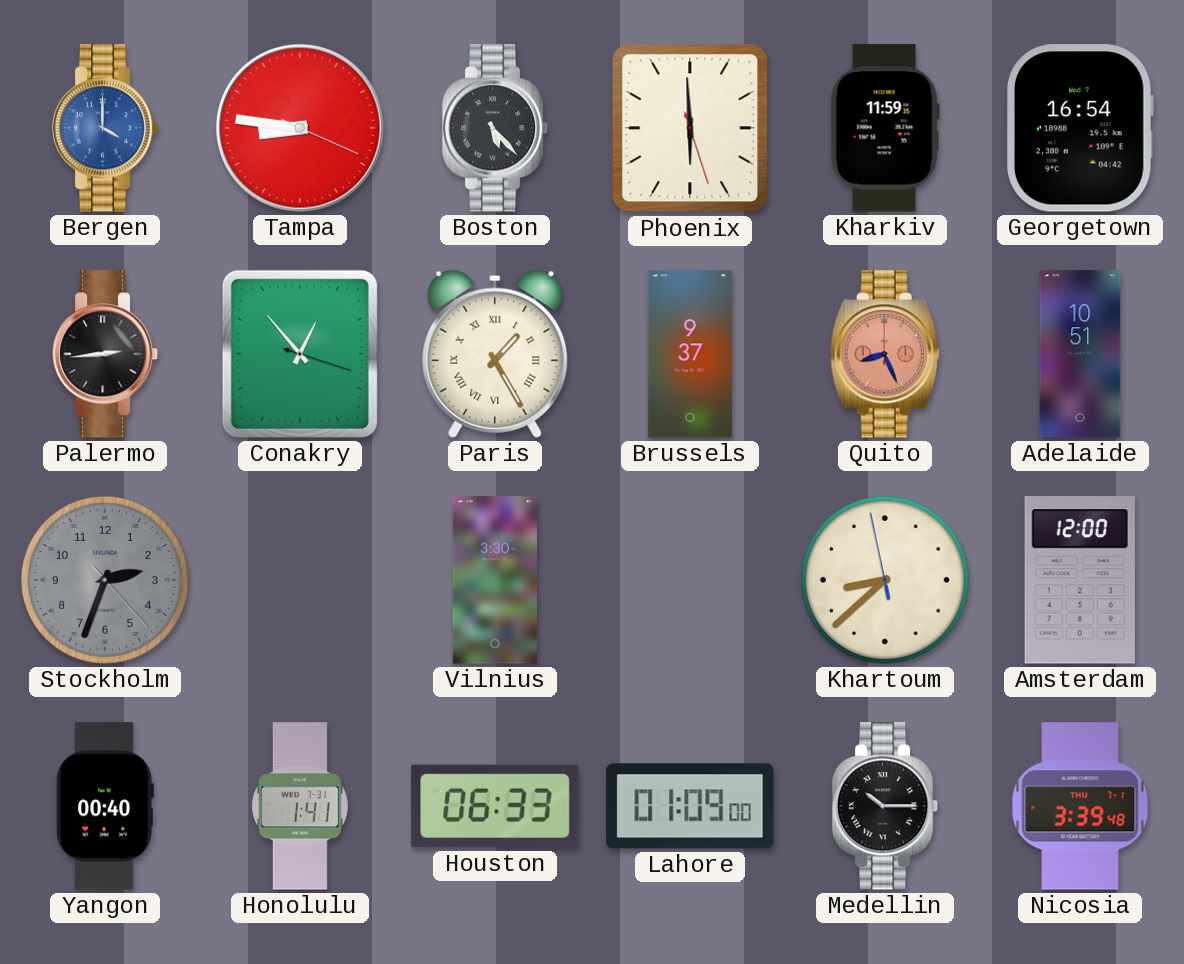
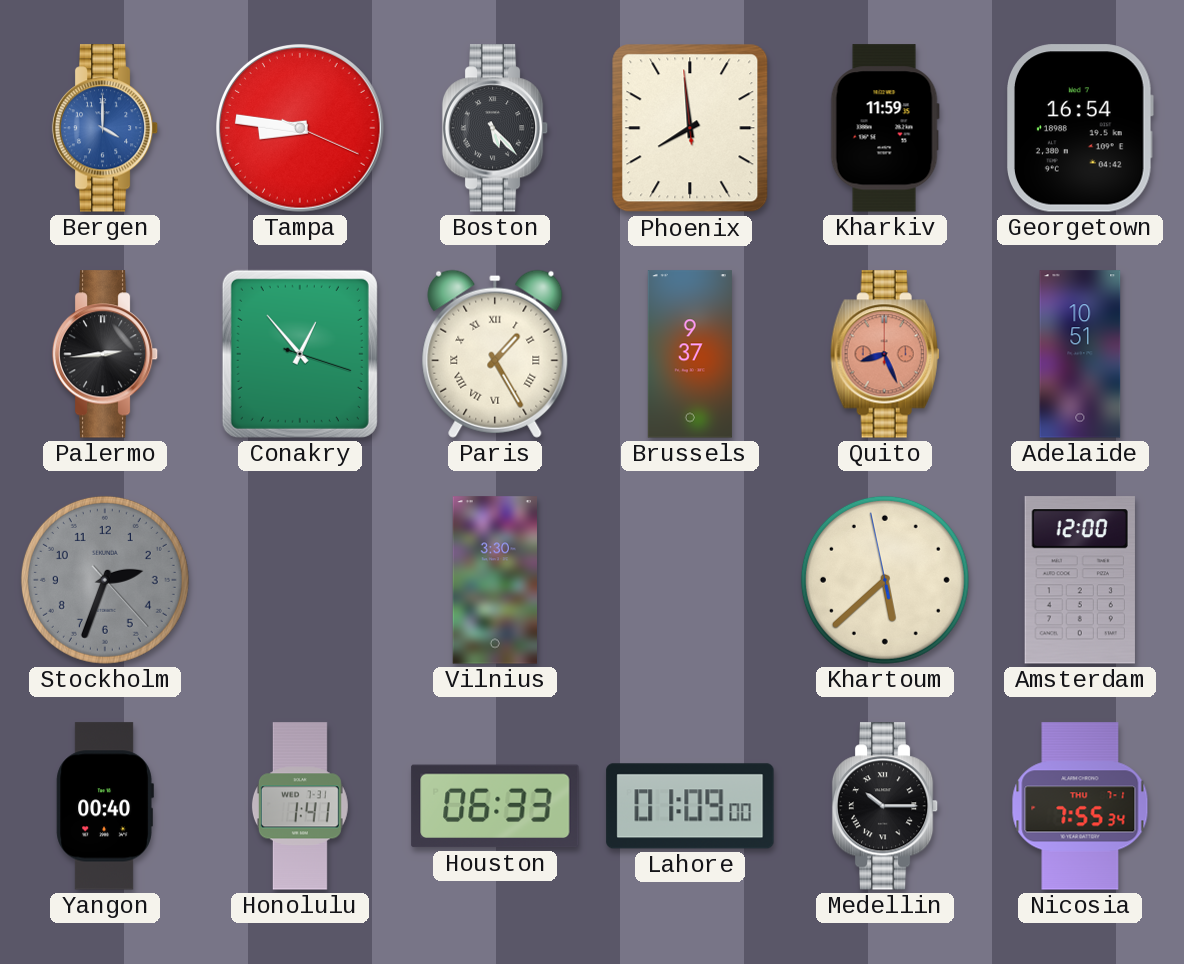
Phoenix: 5:59 -> 7:58 (690, 128)
Khartoum: 8:37 -> 5:37 (885, 580)
Nicosia: 3:39 -> 7:55 (1080, 806)
